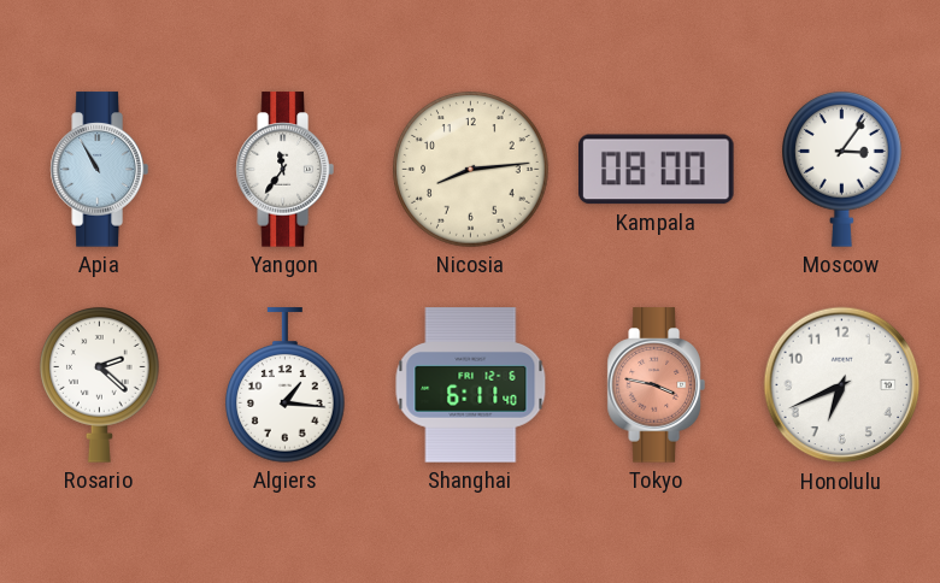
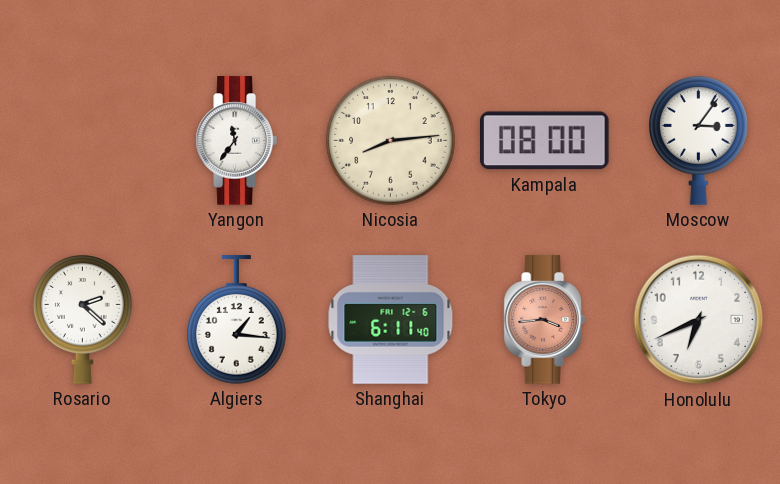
Apia: 10:55 -> none (99, 170)
Tokyo: 3:47 -> 3:44 (544, 320)
